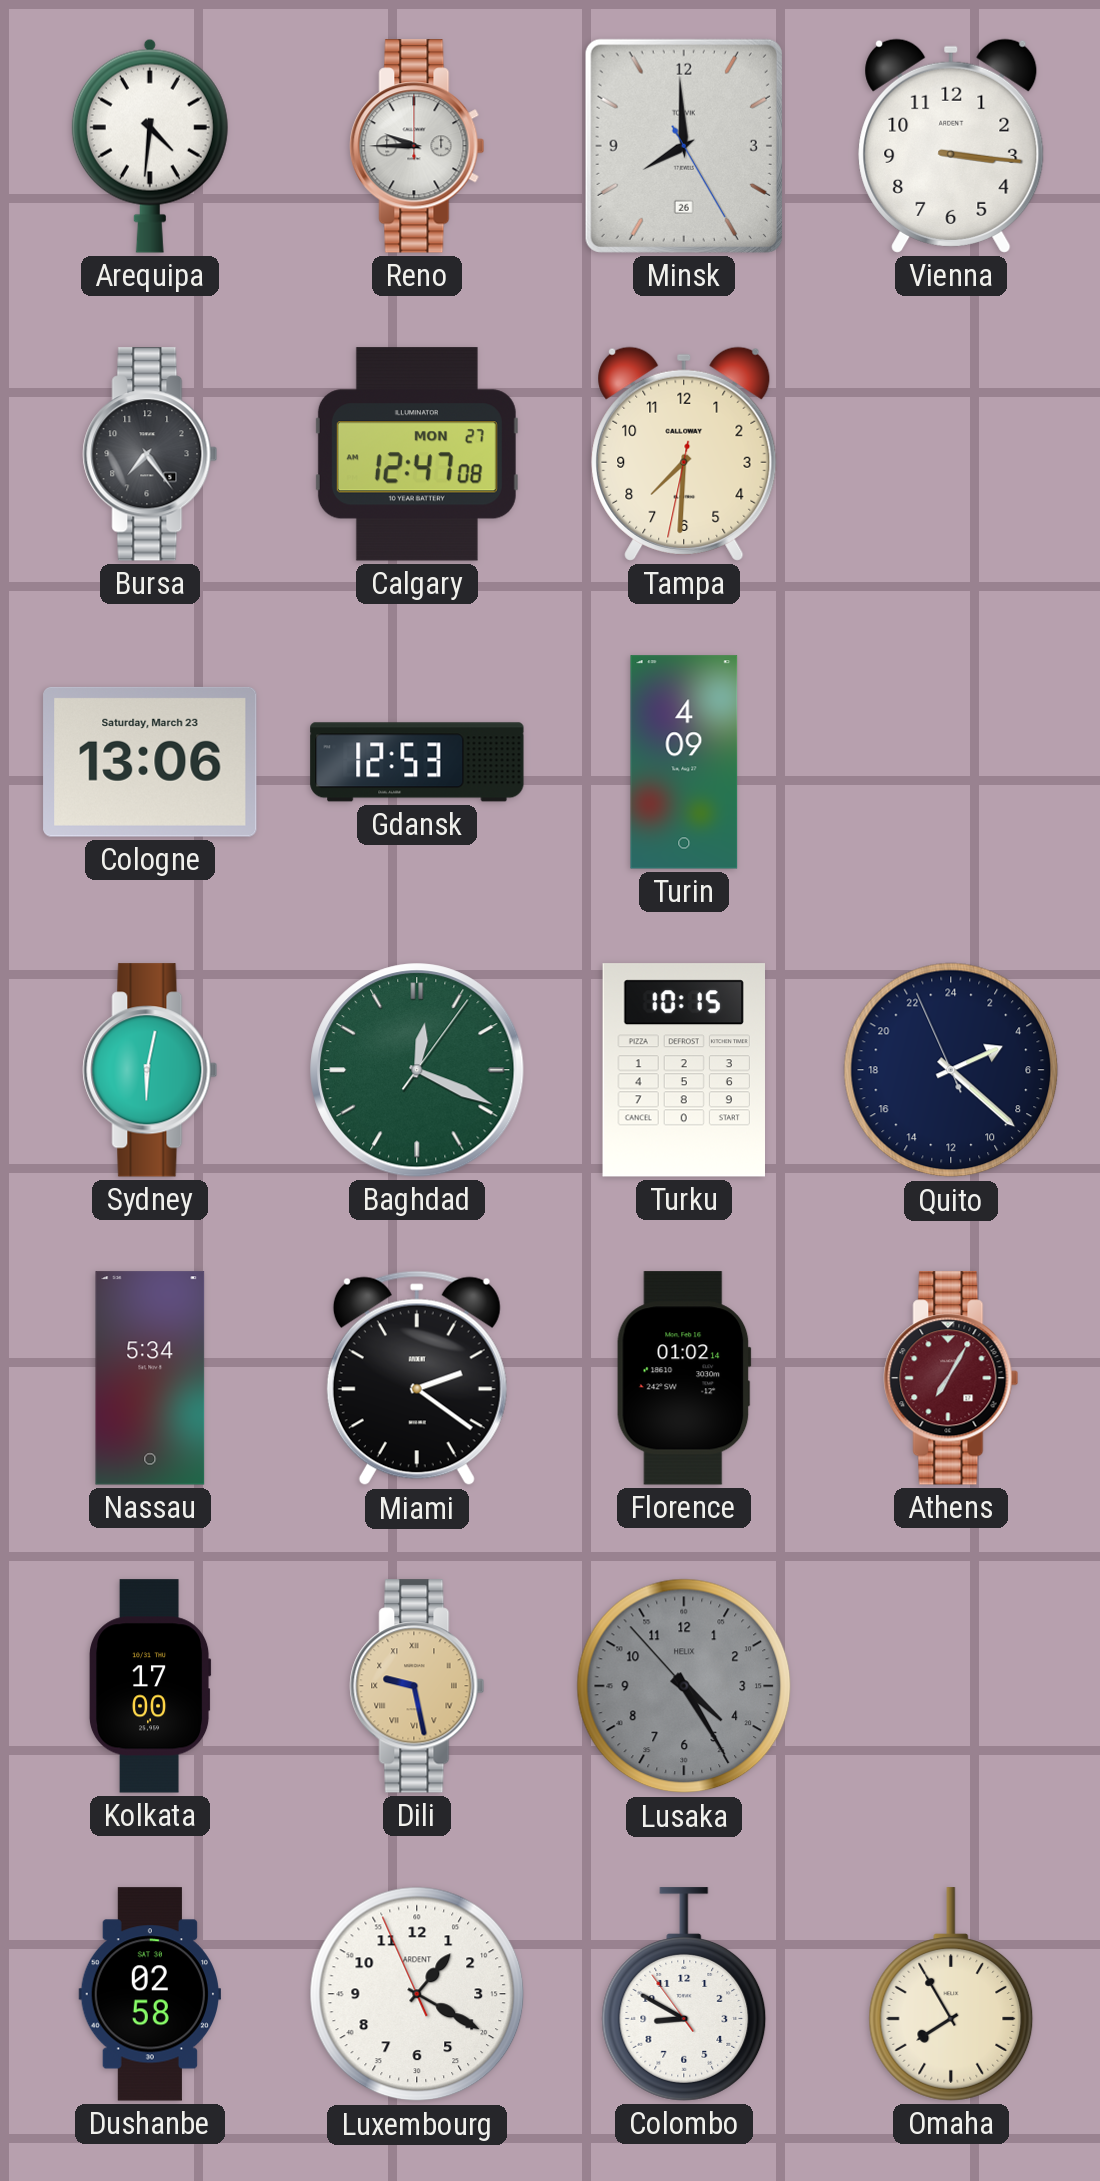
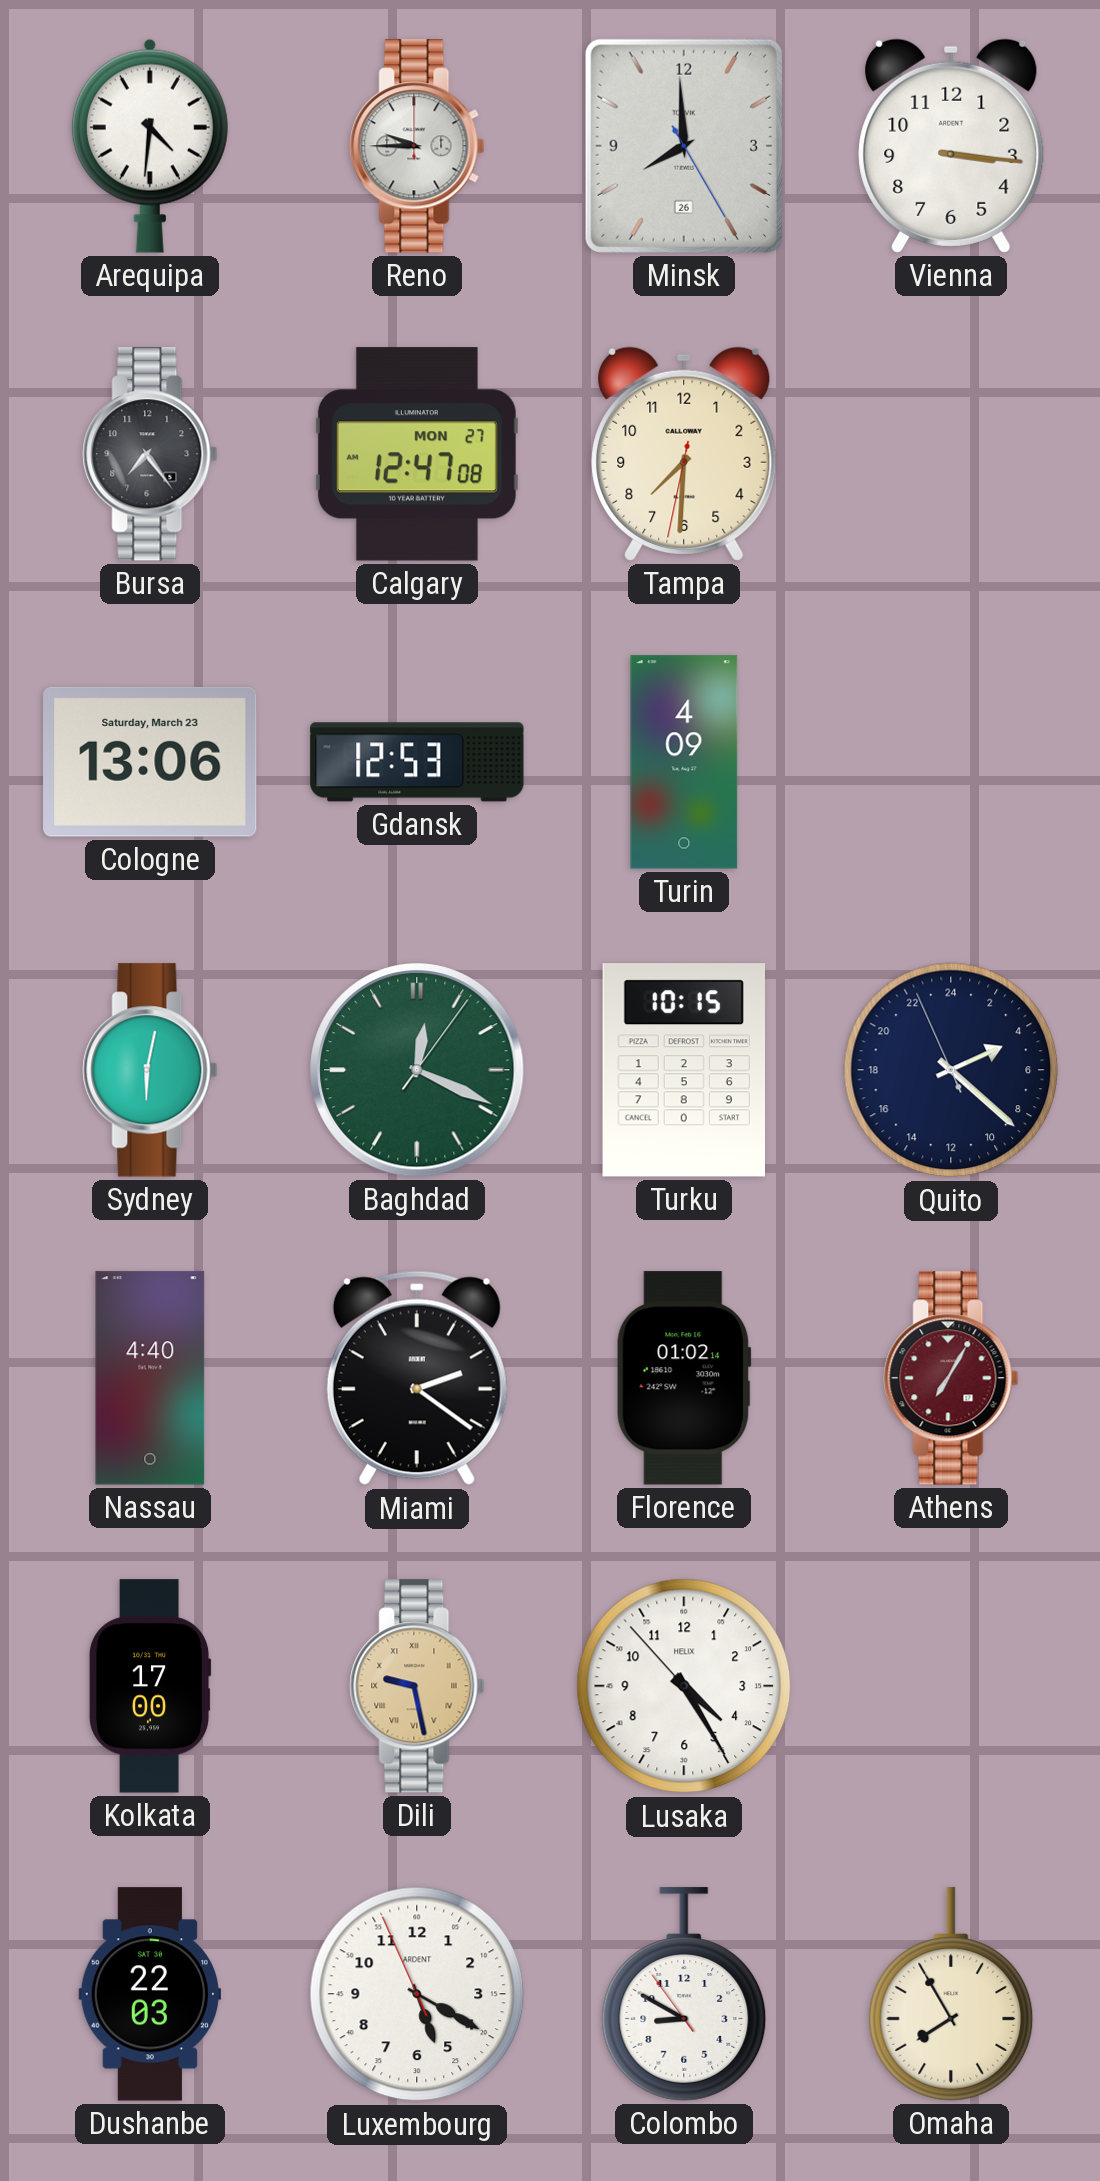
Nassau: 5:34 -> 4:40 (150, 1378)
Lusaka dial: grey -> white (684, 1686)
Dushanbe: 02:58 -> 22:03 (150, 1994)
Luxembourg: 1:19 -> 5:19 (417, 1994)
